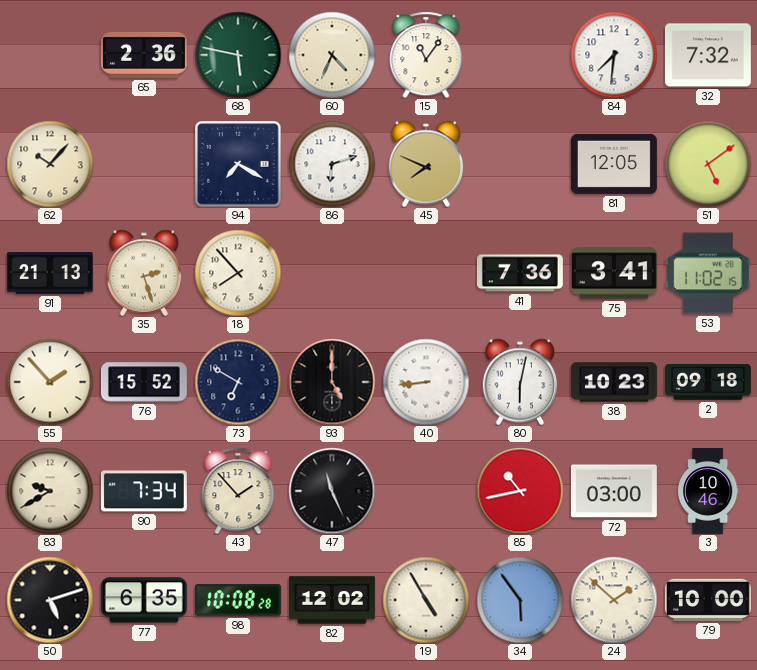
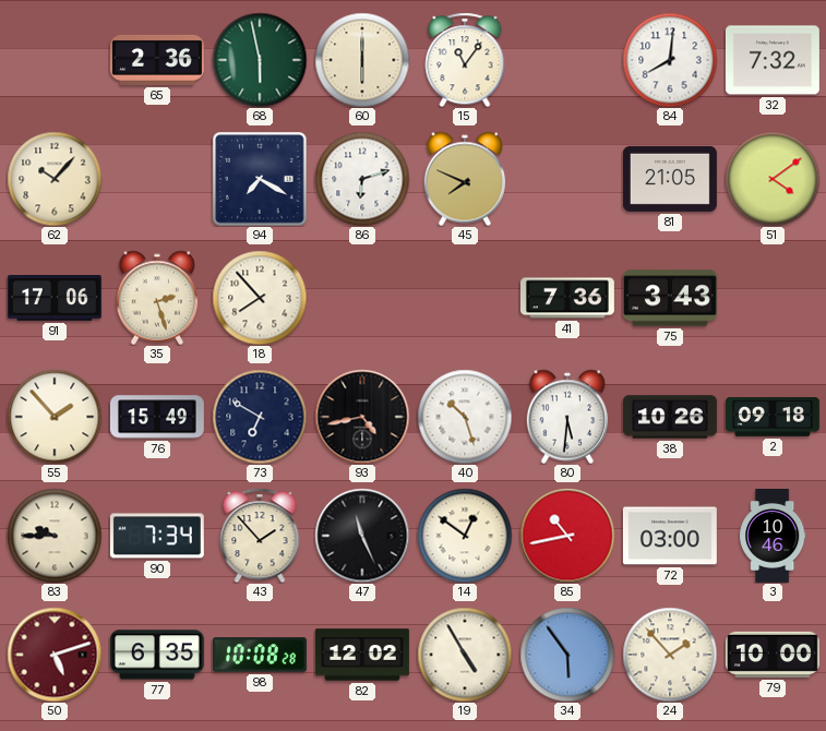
68: 5:47 -> 5:58 (260, 60)
60: 4:34 -> 6:00 (362, 60)
84: 7:31 -> 8:01 (670, 60)
81: 12:05 -> 21:05 (670, 179)
51: 5:09 -> 4:09 (773, 179)
91: 21:13 -> 17:06 (55, 299)
75: 3:41 -> 3:43 (670, 298)
53: 11:02 -> none (708, 273)
76: 15:52 -> 15:49 (157, 417)
93: 5:00 -> 4:43 (362, 417)
40: 8:44 -> 10:27 (465, 417)
80: 6:02 -> 5:31 (567, 417)
38: 10:23 -> 10:26 (670, 417)
83: 9:40 -> 9:45 (55, 536)
14: none -> 12:51 (465, 536)
50 dial: black -> burgundy (55, 655)
24: 1:52 -> 1:53 (670, 655)
